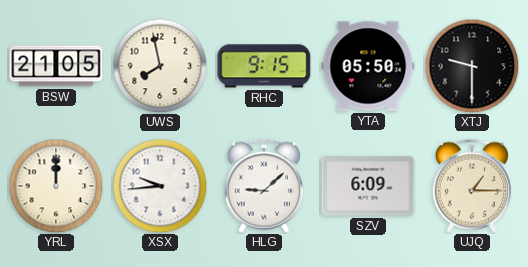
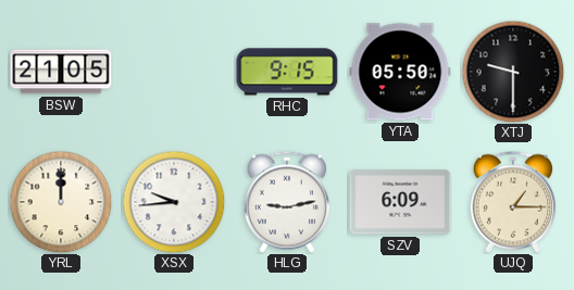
UWS: 7:58 -> none (160, 66)
HLG: 9:08 -> 9:13 (287, 202)
